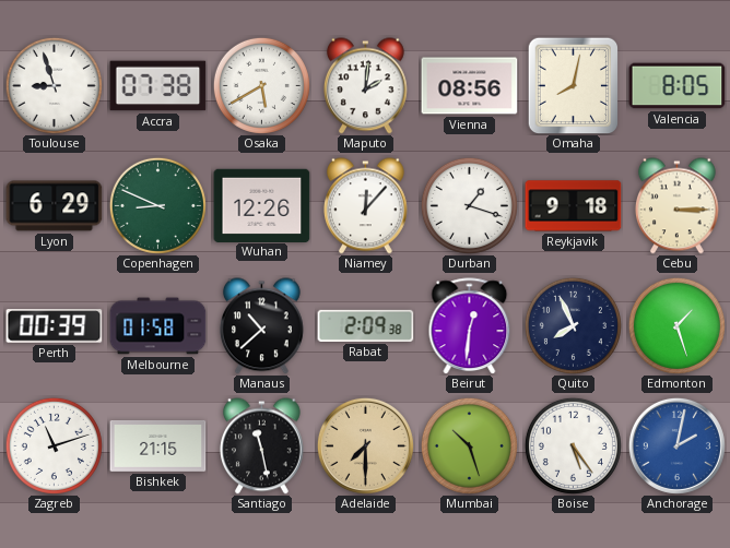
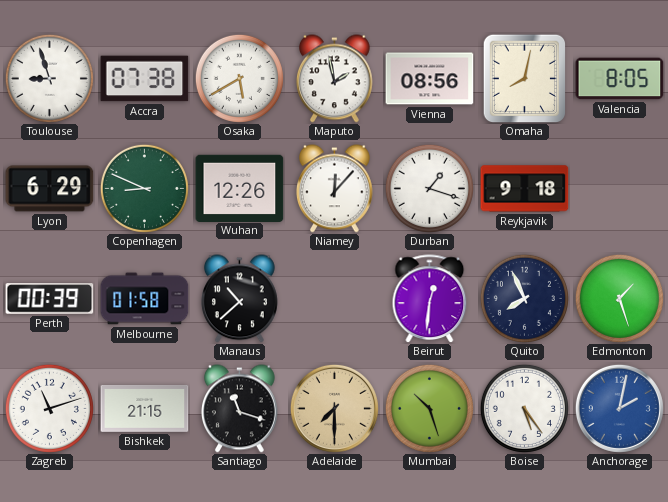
Maputo: 2:01 -> 1:58 (335, 79)
Cebu: 3:15 -> none (678, 206)
Rabat: 2:09 -> none (366, 325)
Santiago: 11:28 -> 11:18 (240, 409)
